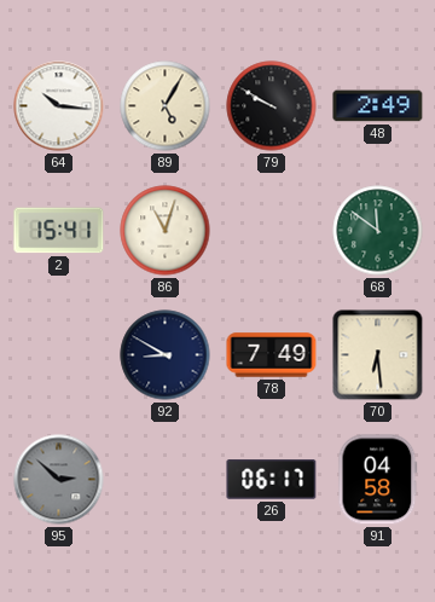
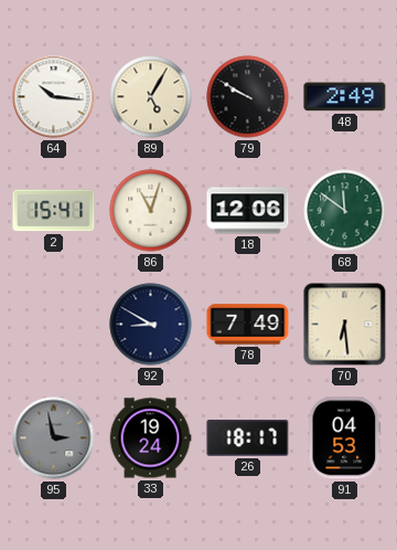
18: none -> 12:06 (248, 211)
95: 2:52 -> 2:58 (54, 438)
33: none -> 19:24 (150, 438)
26: 06:17 -> 18:17 (248, 438)
91: 04:58 -> 04:53 (345, 438)
